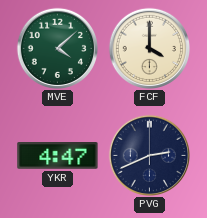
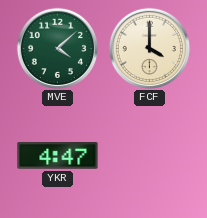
PVG: 2:41 -> none (149, 155)
